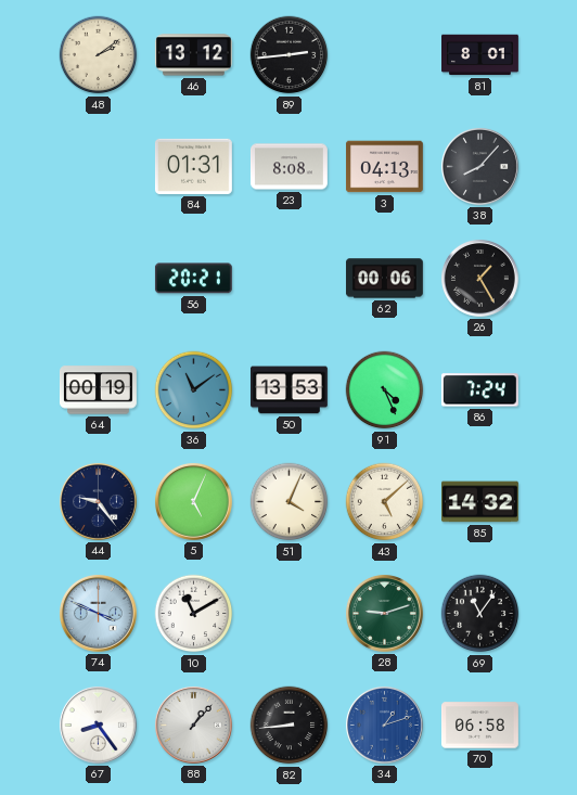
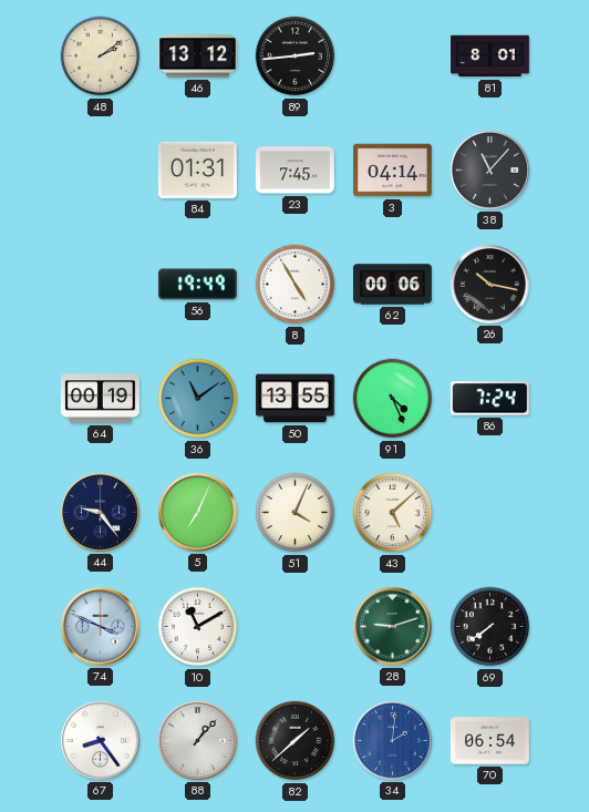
23: 8:08 -> 7:45 (296, 171)
3: 04:13 -> 04:14 (392, 171)
38: 8:07 -> 11:07 (489, 169)
56: 20:21 -> 19:49 (197, 285)
8: none -> 4:55 (296, 285)
26: 1:25 -> 10:17 (489, 284)
50: 13:53 -> 13:55 (294, 399)
5: 5:04 -> 7:04 (197, 512)
85: 14:32 -> none (480, 502)
69: 11:06 -> 7:39 (490, 627)
82: 8:44 -> 1:38 (296, 741)
34: 1:12 -> 2:01 (392, 740)
70: 06:58 -> 06:54 (490, 741)
